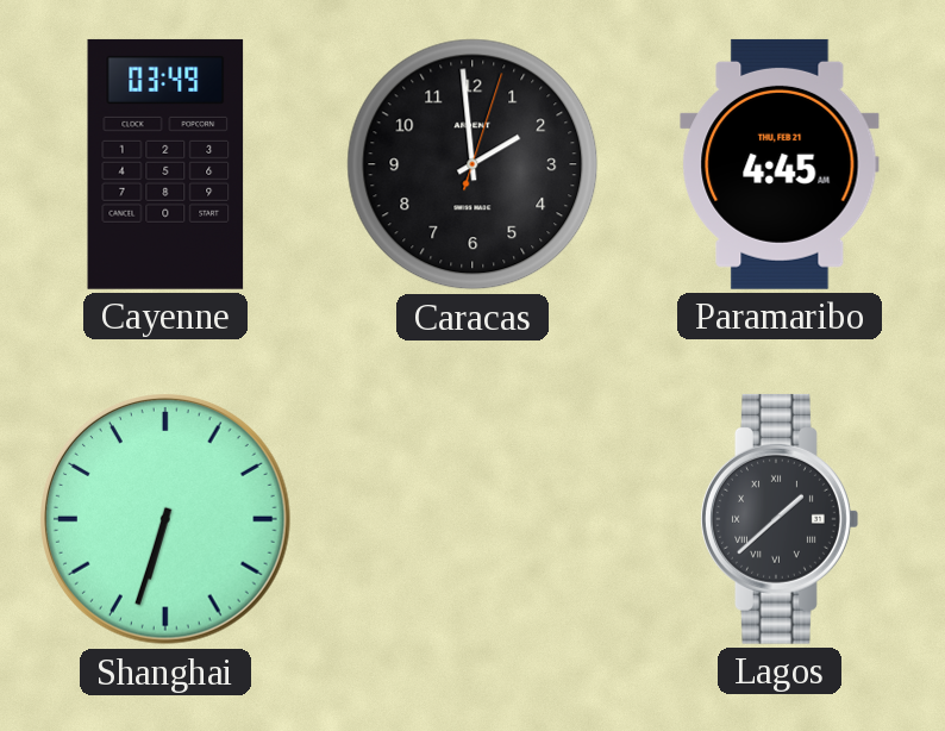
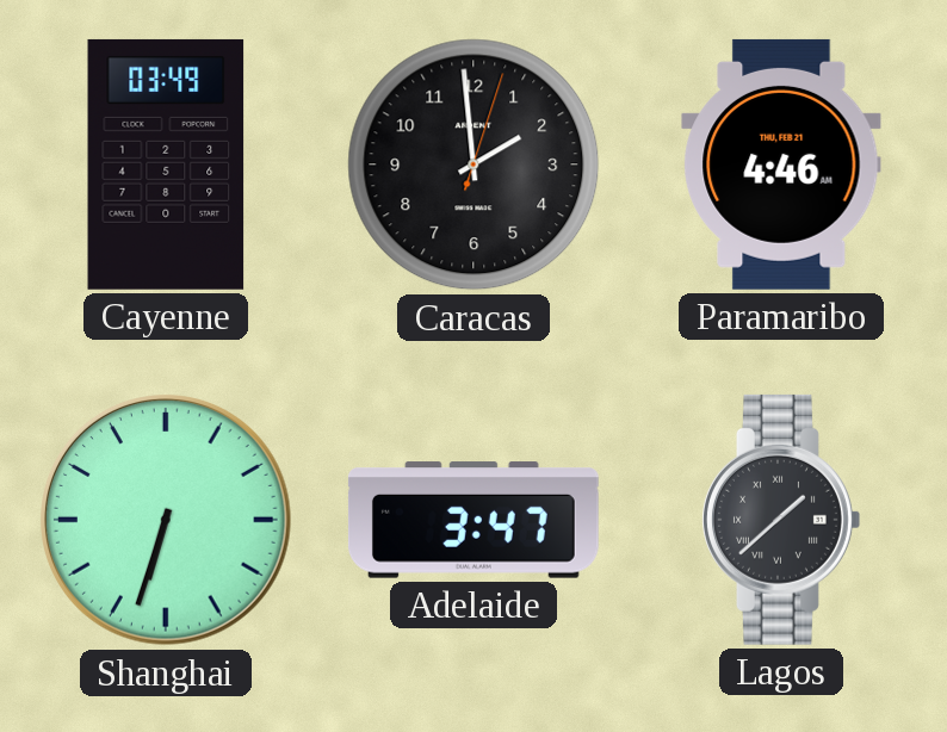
Paramaribo: 4:45 -> 4:46 (781, 165)
Adelaide: none -> 3:47 (473, 520)
